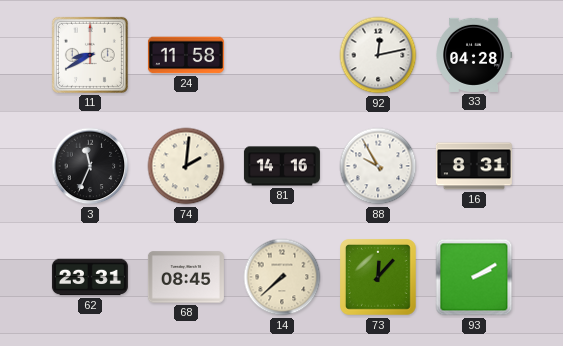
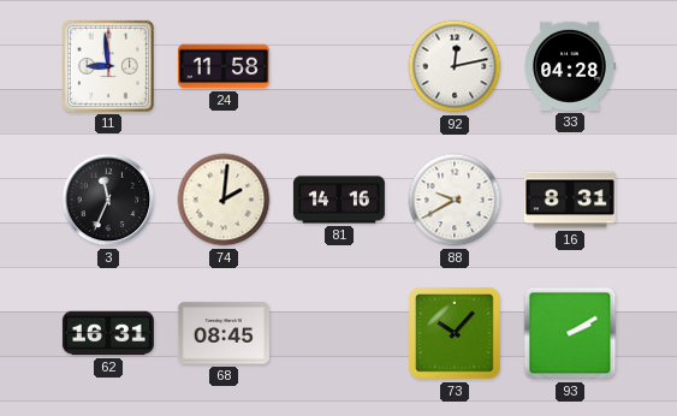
11: 8:40 -> 8:59 (108, 66)
88: 9:55 -> 9:40 (455, 200)
62: 23:31 -> 16:31 (108, 333)
14: 7:38 -> none (282, 277)
73: 12:07 -> 10:07 (456, 334)
